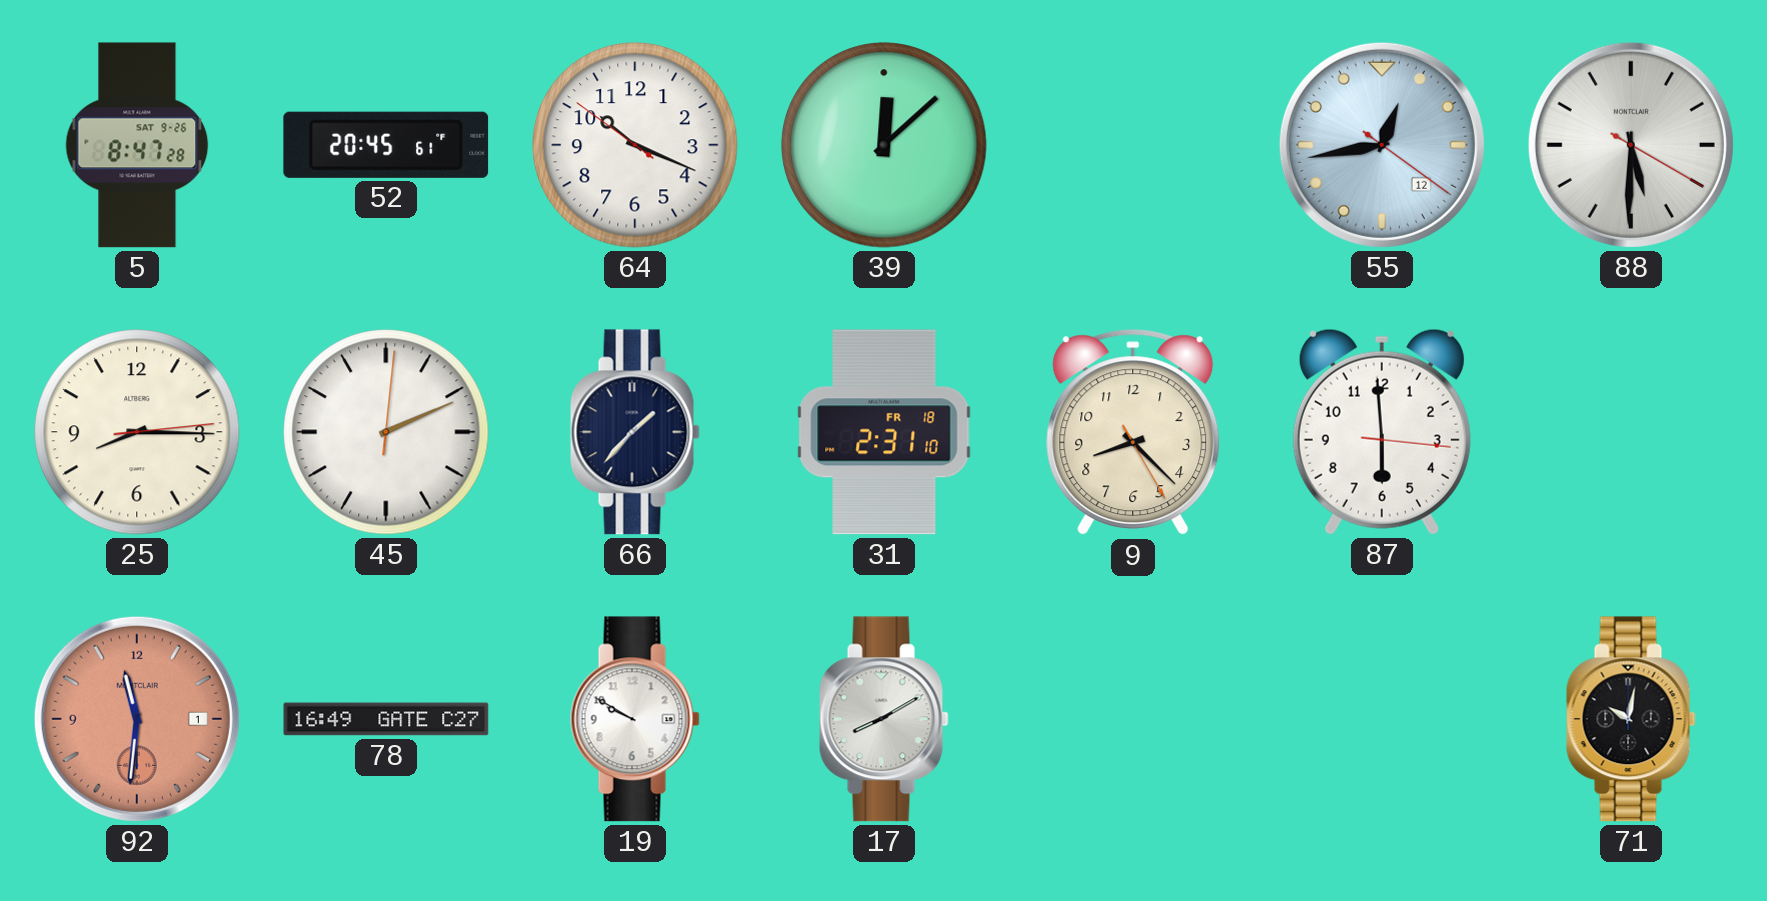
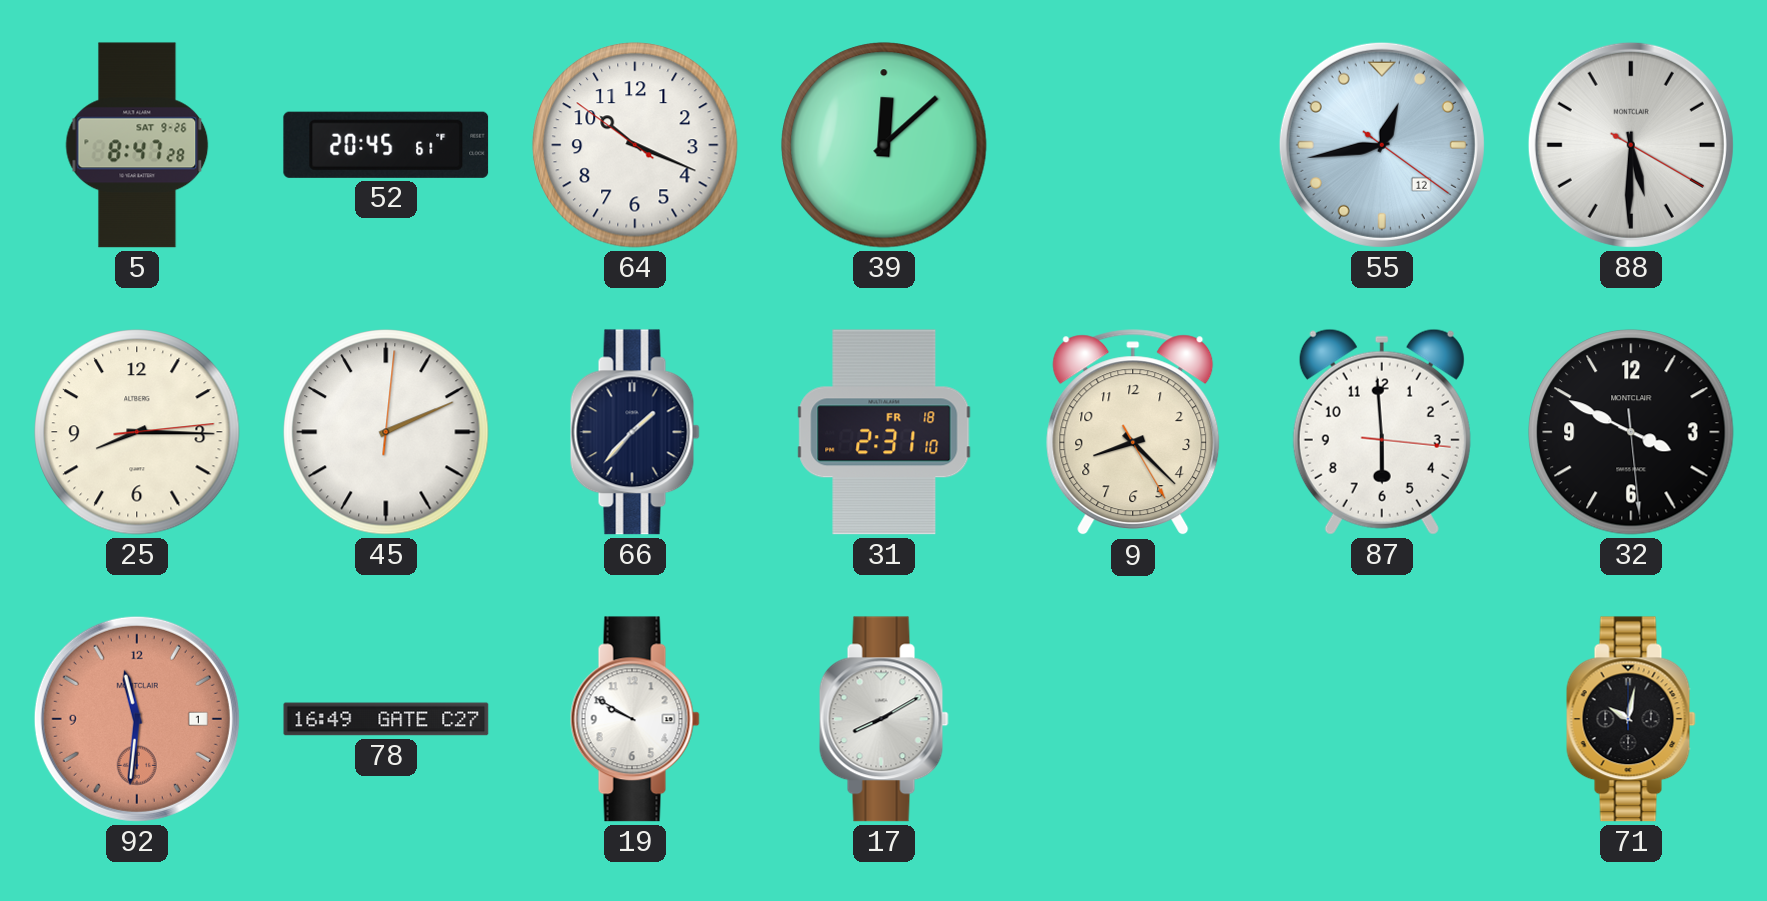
32: none -> 3:49 (1631, 432)
